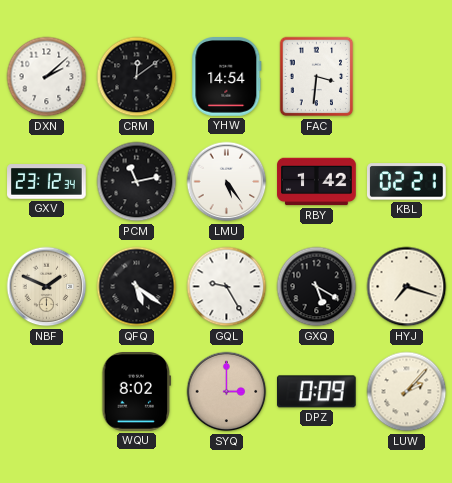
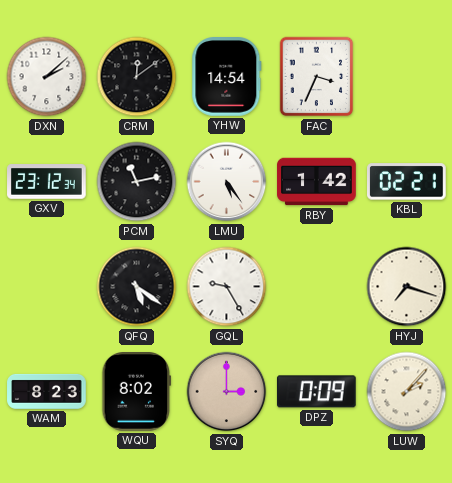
FAC: 3:31 -> 3:34 (317, 77)
NBF: 1:49 -> none (47, 287)
GXQ: 5:20 -> none (317, 287)
WAM: none -> 8:23 (47, 391)
